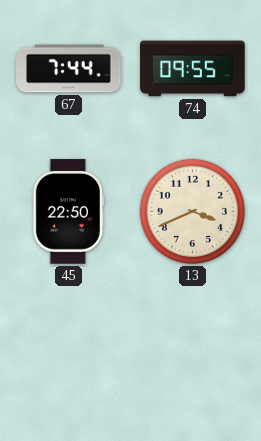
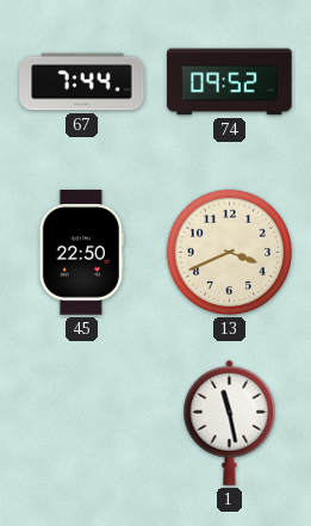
74: 09:55 -> 09:52 (230, 82)
1: none -> 11:28 (230, 422)
